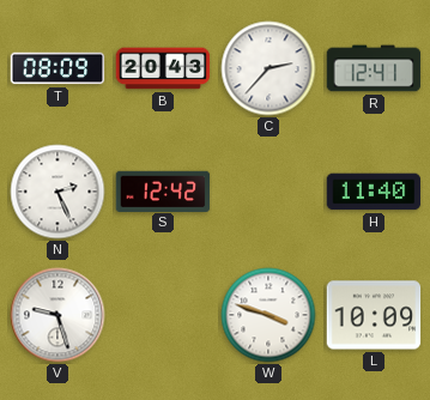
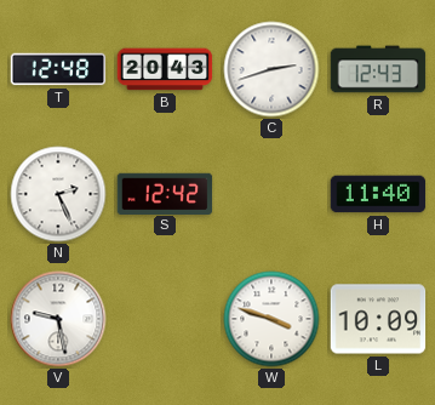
T: 08:09 -> 12:48 (58, 69)
C: 2:37 -> 2:42 (271, 69)
R: 12:41 -> 12:43 (378, 69)
V: 9:27 -> 9:28 (58, 319)
